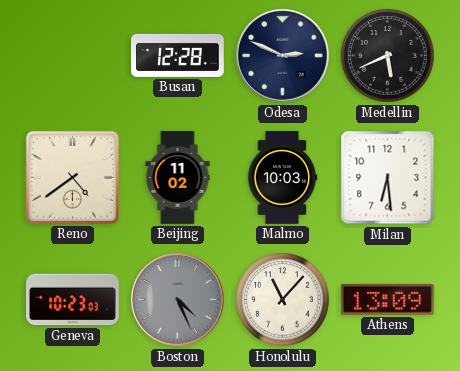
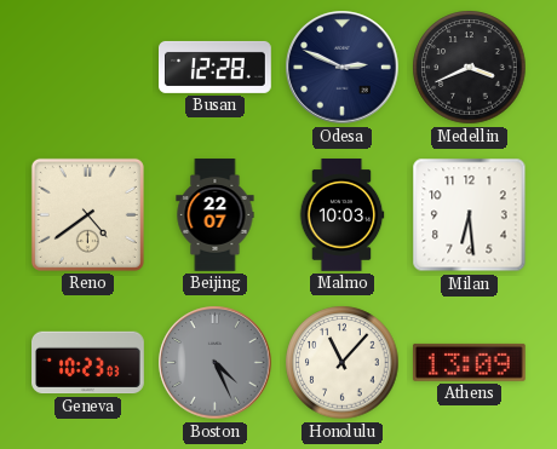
Medellin: 5:41 -> 3:41 (470, 68)
Beijing: 11:02 -> 22:07 (216, 215)
